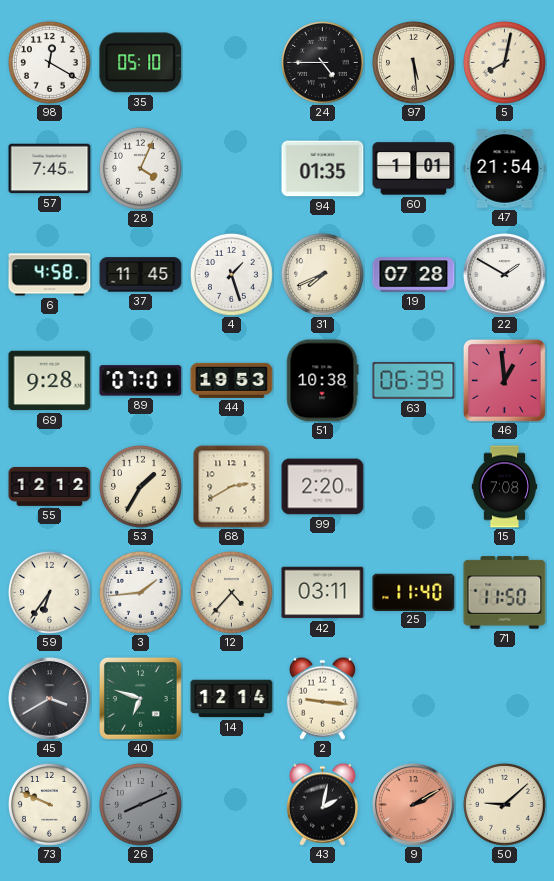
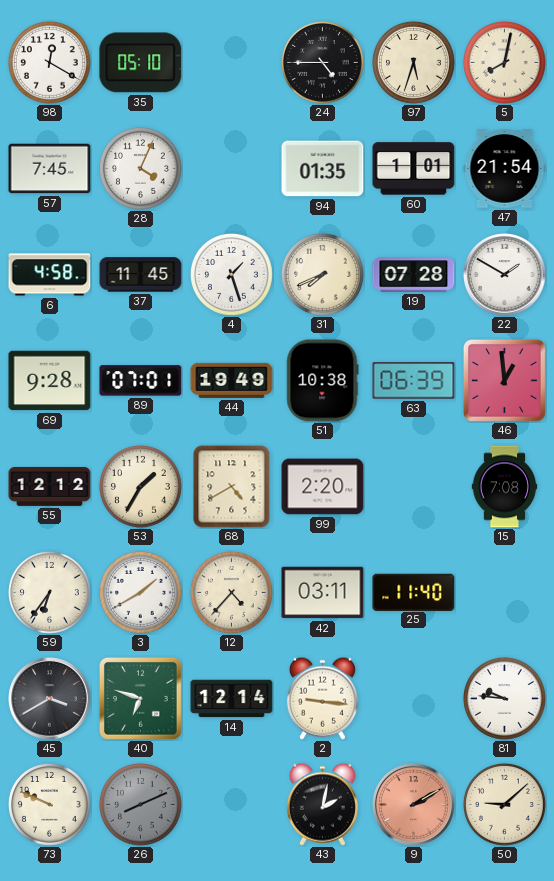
97: 5:29 -> 5:33 (413, 62)
44: 19:53 -> 19:49 (232, 380)
68: 2:40 -> 4:40 (232, 487)
3: 1:44 -> 1:40 (140, 592)
71: 11:50 -> none (505, 593)
81: none -> 9:46 (504, 698)
